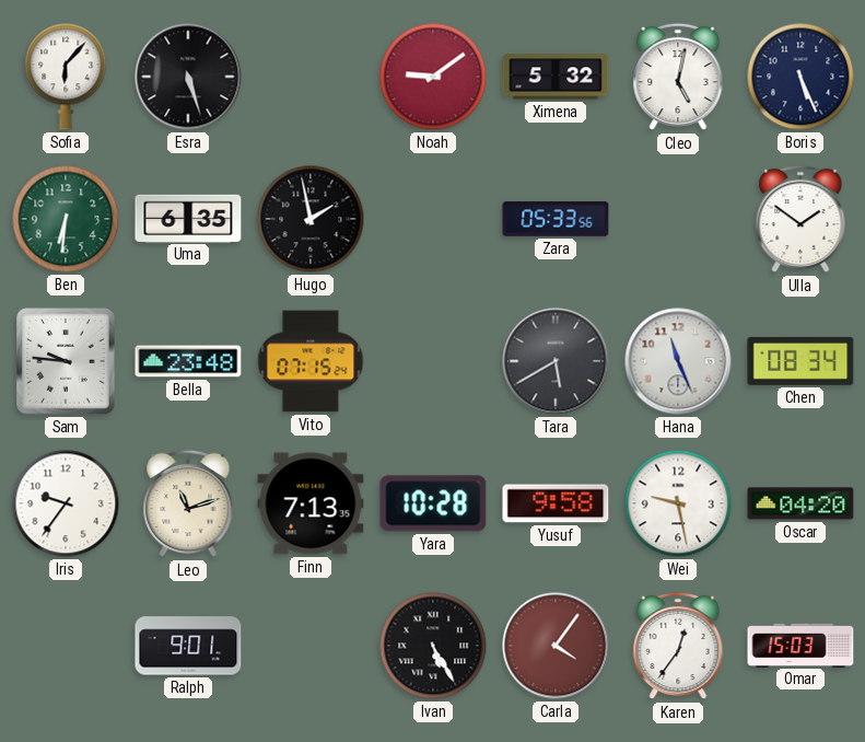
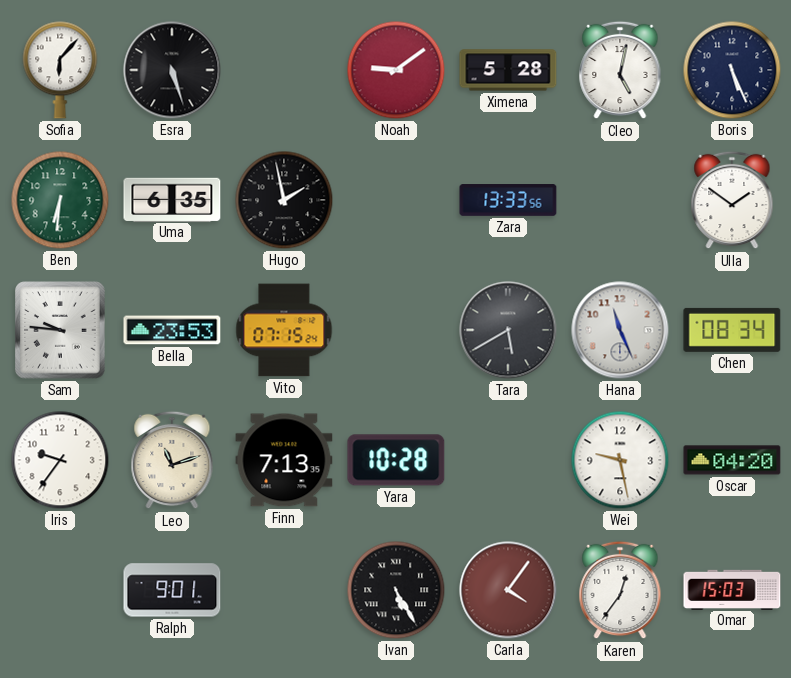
Ximena: 5:32 -> 5:28 (508, 70)
Zara: 05:33 -> 13:33 (508, 200)
Bella: 23:48 -> 23:53 (172, 330)
Yusuf: 9:58 -> none (556, 503)
